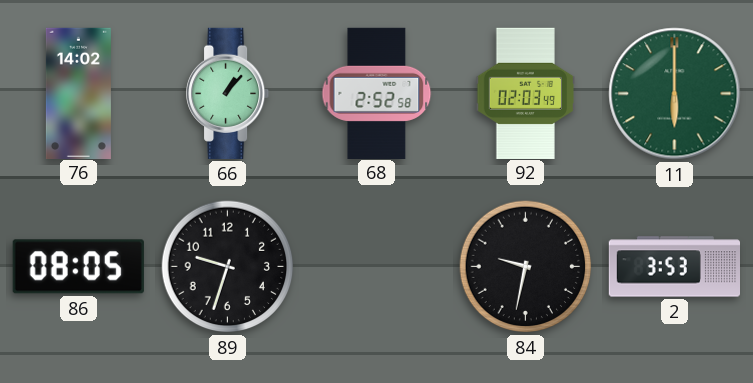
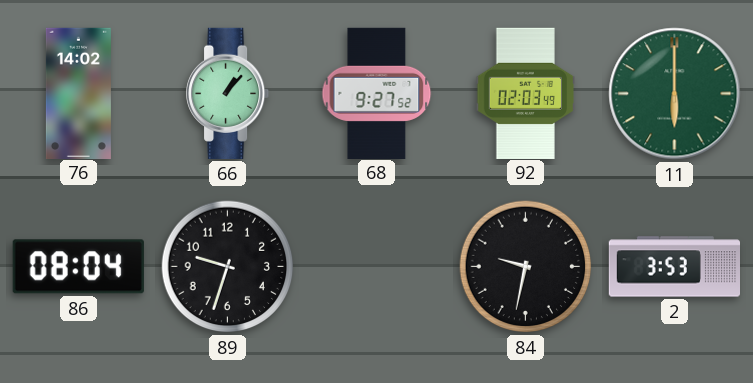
68: 2:52 -> 9:27 (377, 93)
86: 08:05 -> 08:04 (78, 267)
